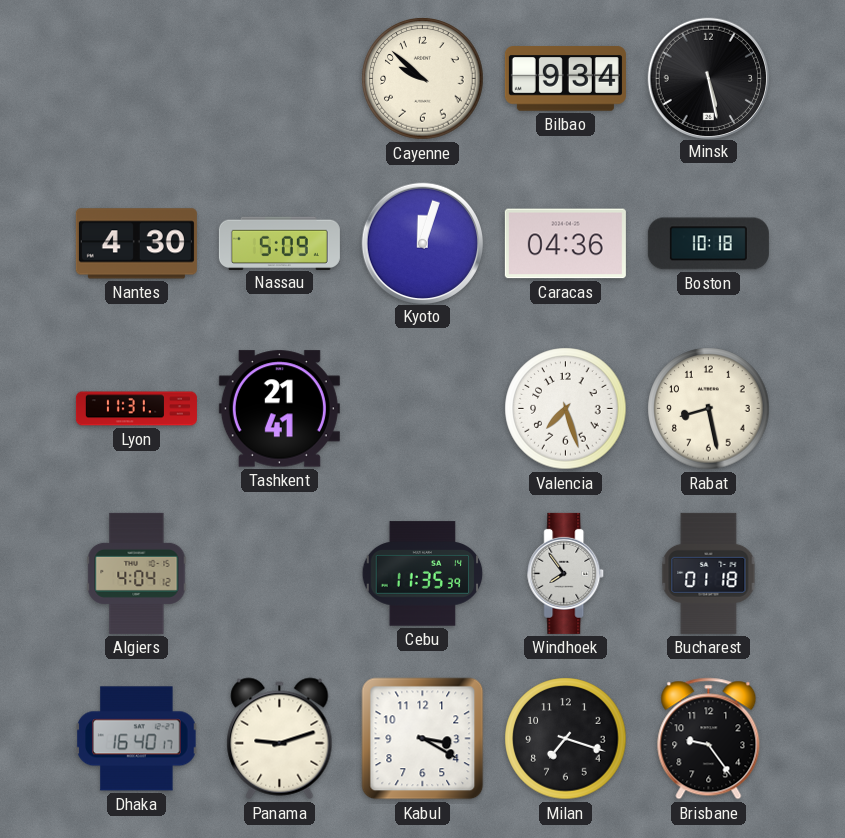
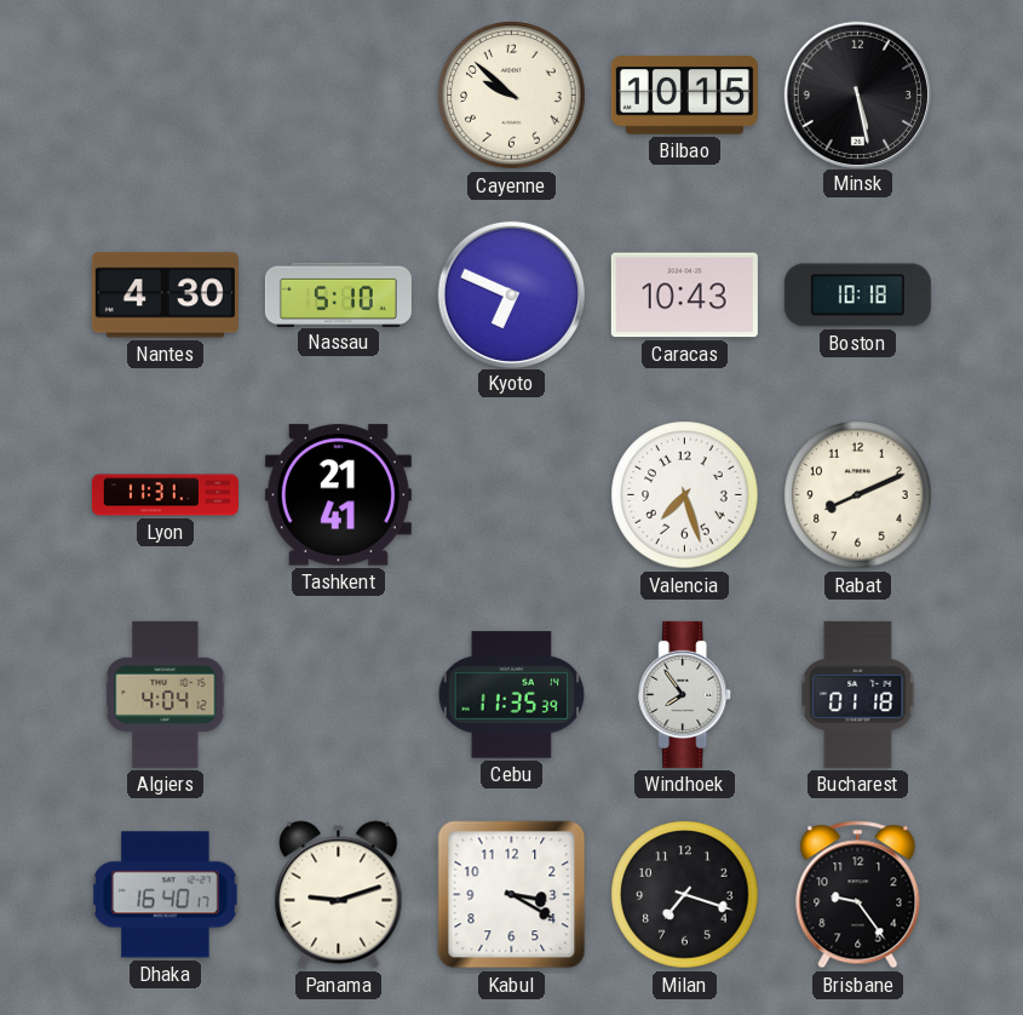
Bilbao: 9:34 -> 10:15 (684, 96)
Nassau: 5:09 -> 5:10 (338, 294)
Kyoto: 12:03 -> 6:49 (511, 294)
Caracas: 04:36 -> 10:43 (684, 296)
Rabat: 8:28 -> 8:11 (858, 495)
